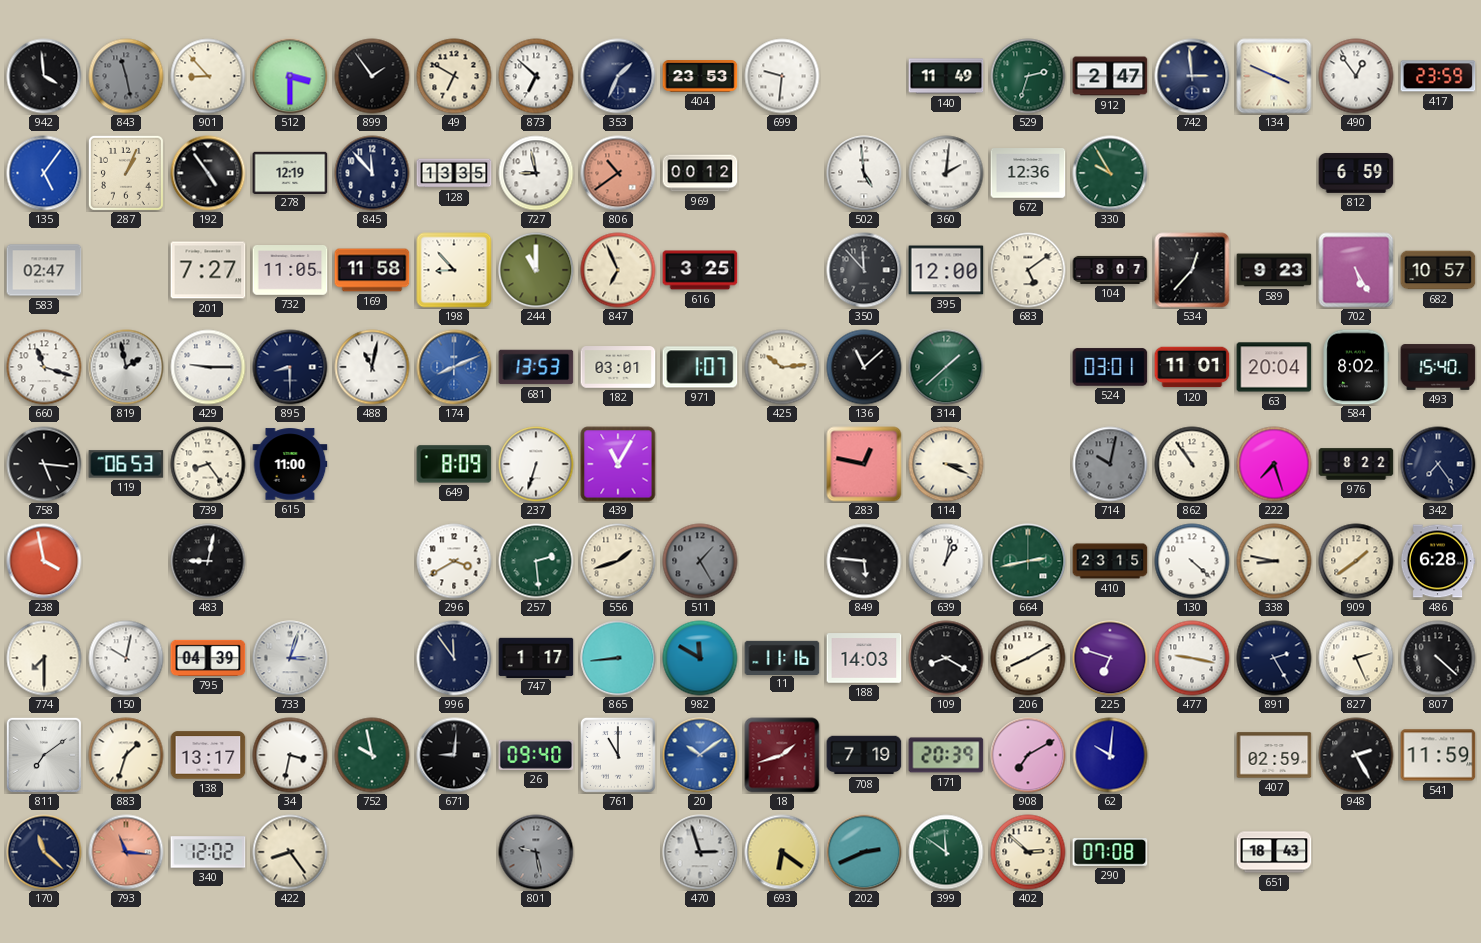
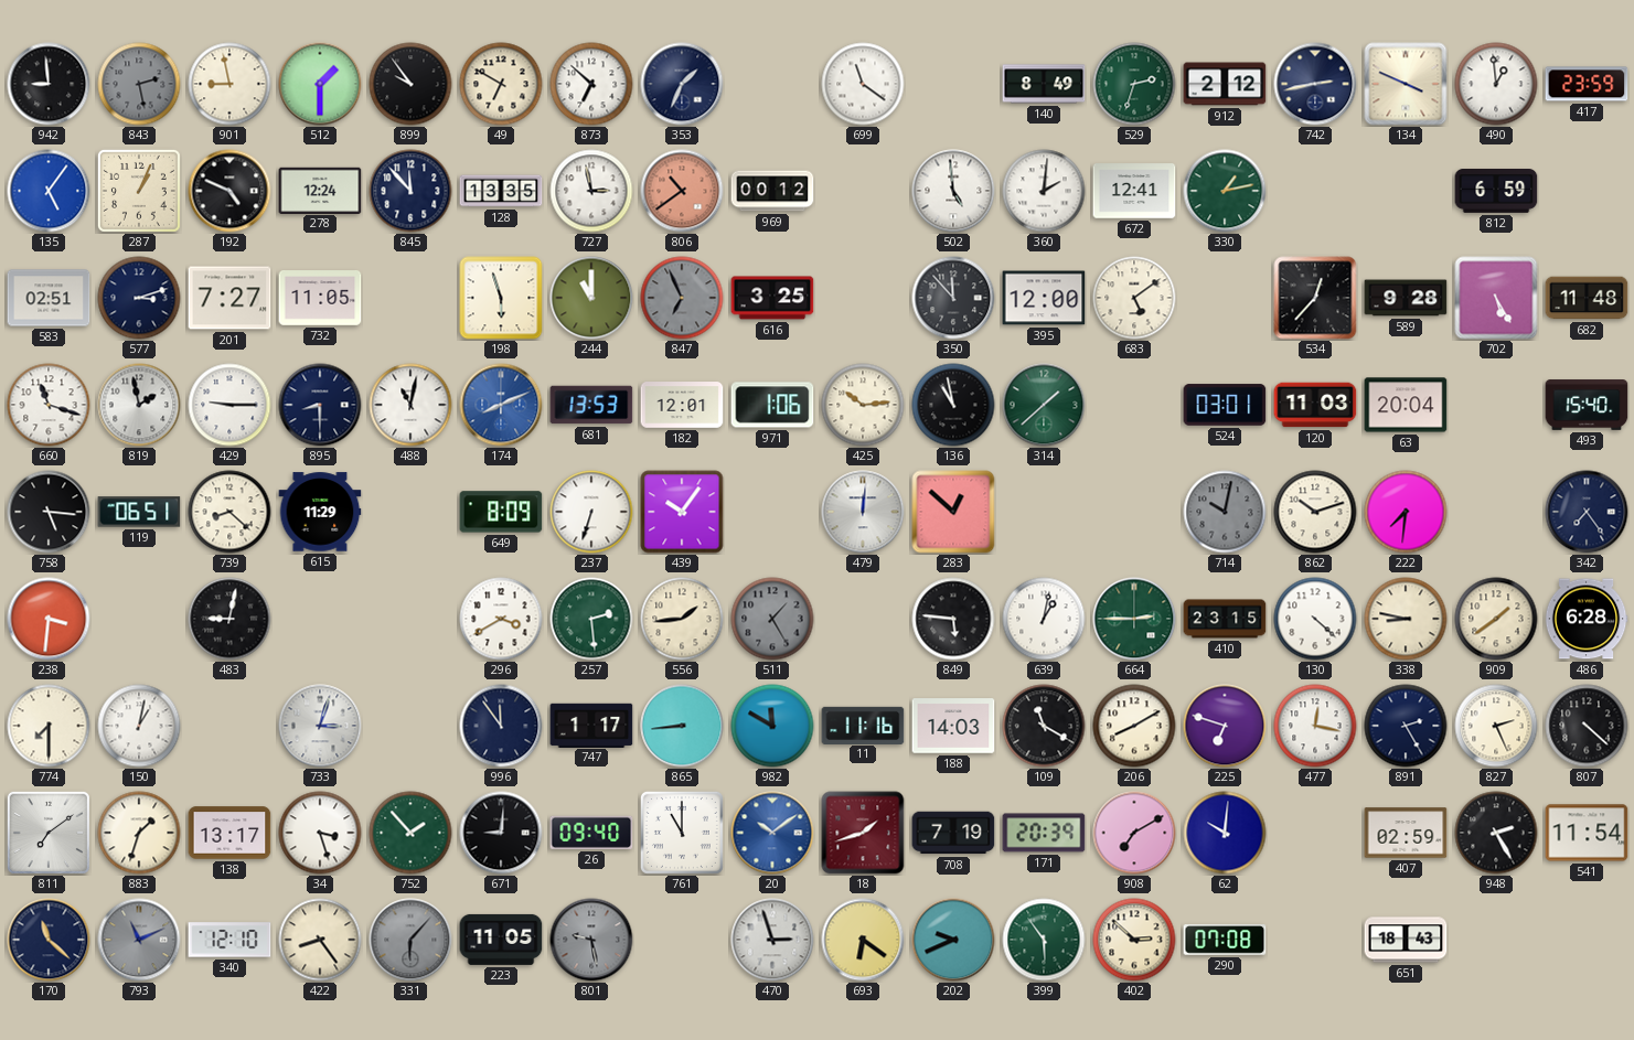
942: 3:59 -> 8:59 (49, 84)
843: 11:28 -> 2:28 (139, 84)
901: 8:53 -> 8:58 (229, 84)
512: 3:30 -> 1:30 (320, 84)
899: 1:54 -> 9:54 (410, 84)
404: 23:53 -> none (700, 76)
699: 9:31 -> 11:21 (863, 84)
140: 11:49 -> 8:49 (1044, 84)
912: 2:47 -> 2:12 (1225, 84)
742: 2:59 -> 2:43 (1315, 84)
490: 12:54 -> 12:59 (1496, 84)
192: 4:54 -> 4:49 (229, 191)
278: 12:19 -> 12:24 (320, 190)
727: 8:58 -> 2:58 (591, 191)
672: 12:36 -> 12:41 (1134, 191)
330: 9:55 -> 1:13 (1225, 191)
583: 02:47 -> 02:51 (49, 298)
577: none -> 3:12 (139, 298)
169: 11:58 -> none (372, 270)
198: 8:53 -> 5:57 (501, 298)
847 dial: cream -> grey (682, 298)
104: 8:07 -> none (1110, 270)
589: 9:23 -> 9:28 (1406, 298)
682: 10:57 -> 11:48 (1587, 298)
182: 03:01 -> 12:01 (682, 405)
971: 1:07 -> 1:06 (772, 405)
136: 11:08 -> 10:58 (953, 405)
120: 11:01 -> 11:03 (1315, 405)
584: 8:02 -> none (1356, 367)
119: 06:53 -> 06:51 (139, 512)
739: 8:24 -> 8:22 (229, 512)
615: 11:00 -> 11:29 (320, 512)
439: 11:05 -> 10:06 (682, 512)
479: none -> 12:01 (863, 512)
283: 12:47 -> 12:52 (953, 512)
114: 3:19 -> none (946, 464)
862: 10:54 -> 10:12 (1315, 512)
222: 7:27 -> 7:31 (1406, 512)
976: 8:22 -> none (1356, 464)
238: 3:58 -> 3:31 (49, 619)
556: 1:42 -> 1:44 (682, 619)
664: 2:43 -> 2:45 (1134, 619)
150: 10:02 -> 1:02 (139, 726)
795: 04:39 -> none (208, 658)
109: 8:20 -> 11:20 (1044, 726)
477: 9:17 -> 12:17 (1315, 726)
34: 3:32 -> 3:27 (320, 833)
752: 9:58 -> 1:53 (410, 833)
541: 11:59 -> 11:54 (1587, 833)
793: 11:16 -> 11:11 (139, 940)
793 dial: salmon -> grey (139, 940)
340: 12:02 -> 12:10 (229, 940)
331: none -> 6:07 (410, 940)
223: none -> 11:05 (501, 940)
202: 2:41 -> 9:41 (953, 940)
399: 11:51 -> 5:54 (1044, 940)
